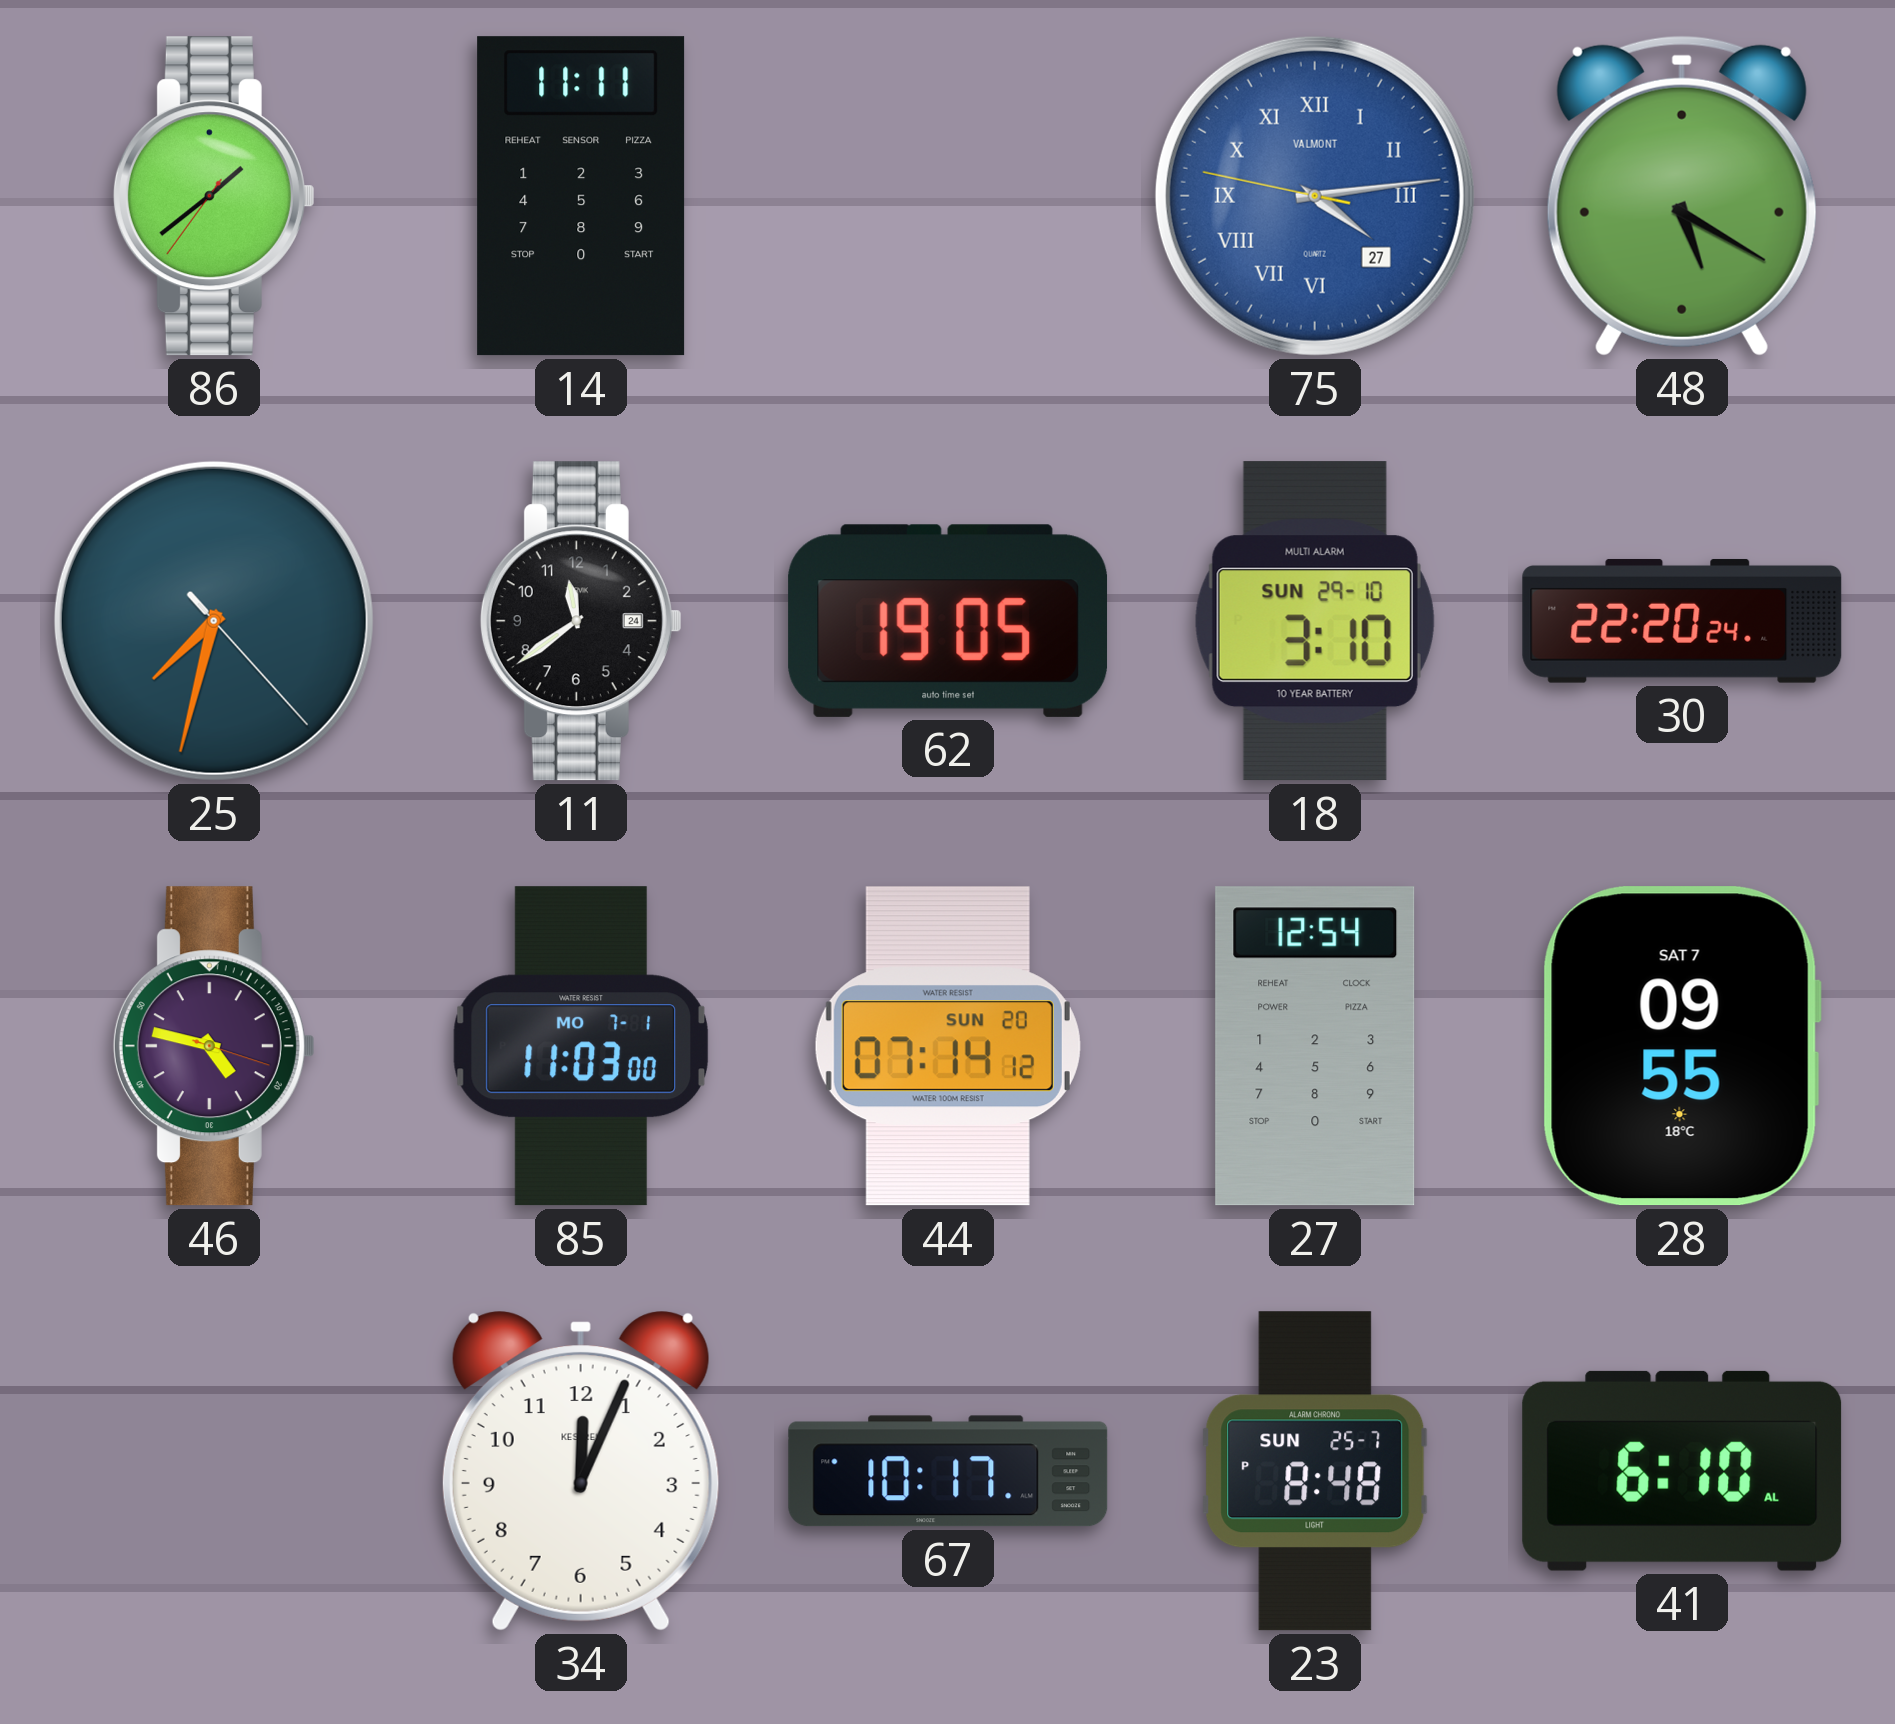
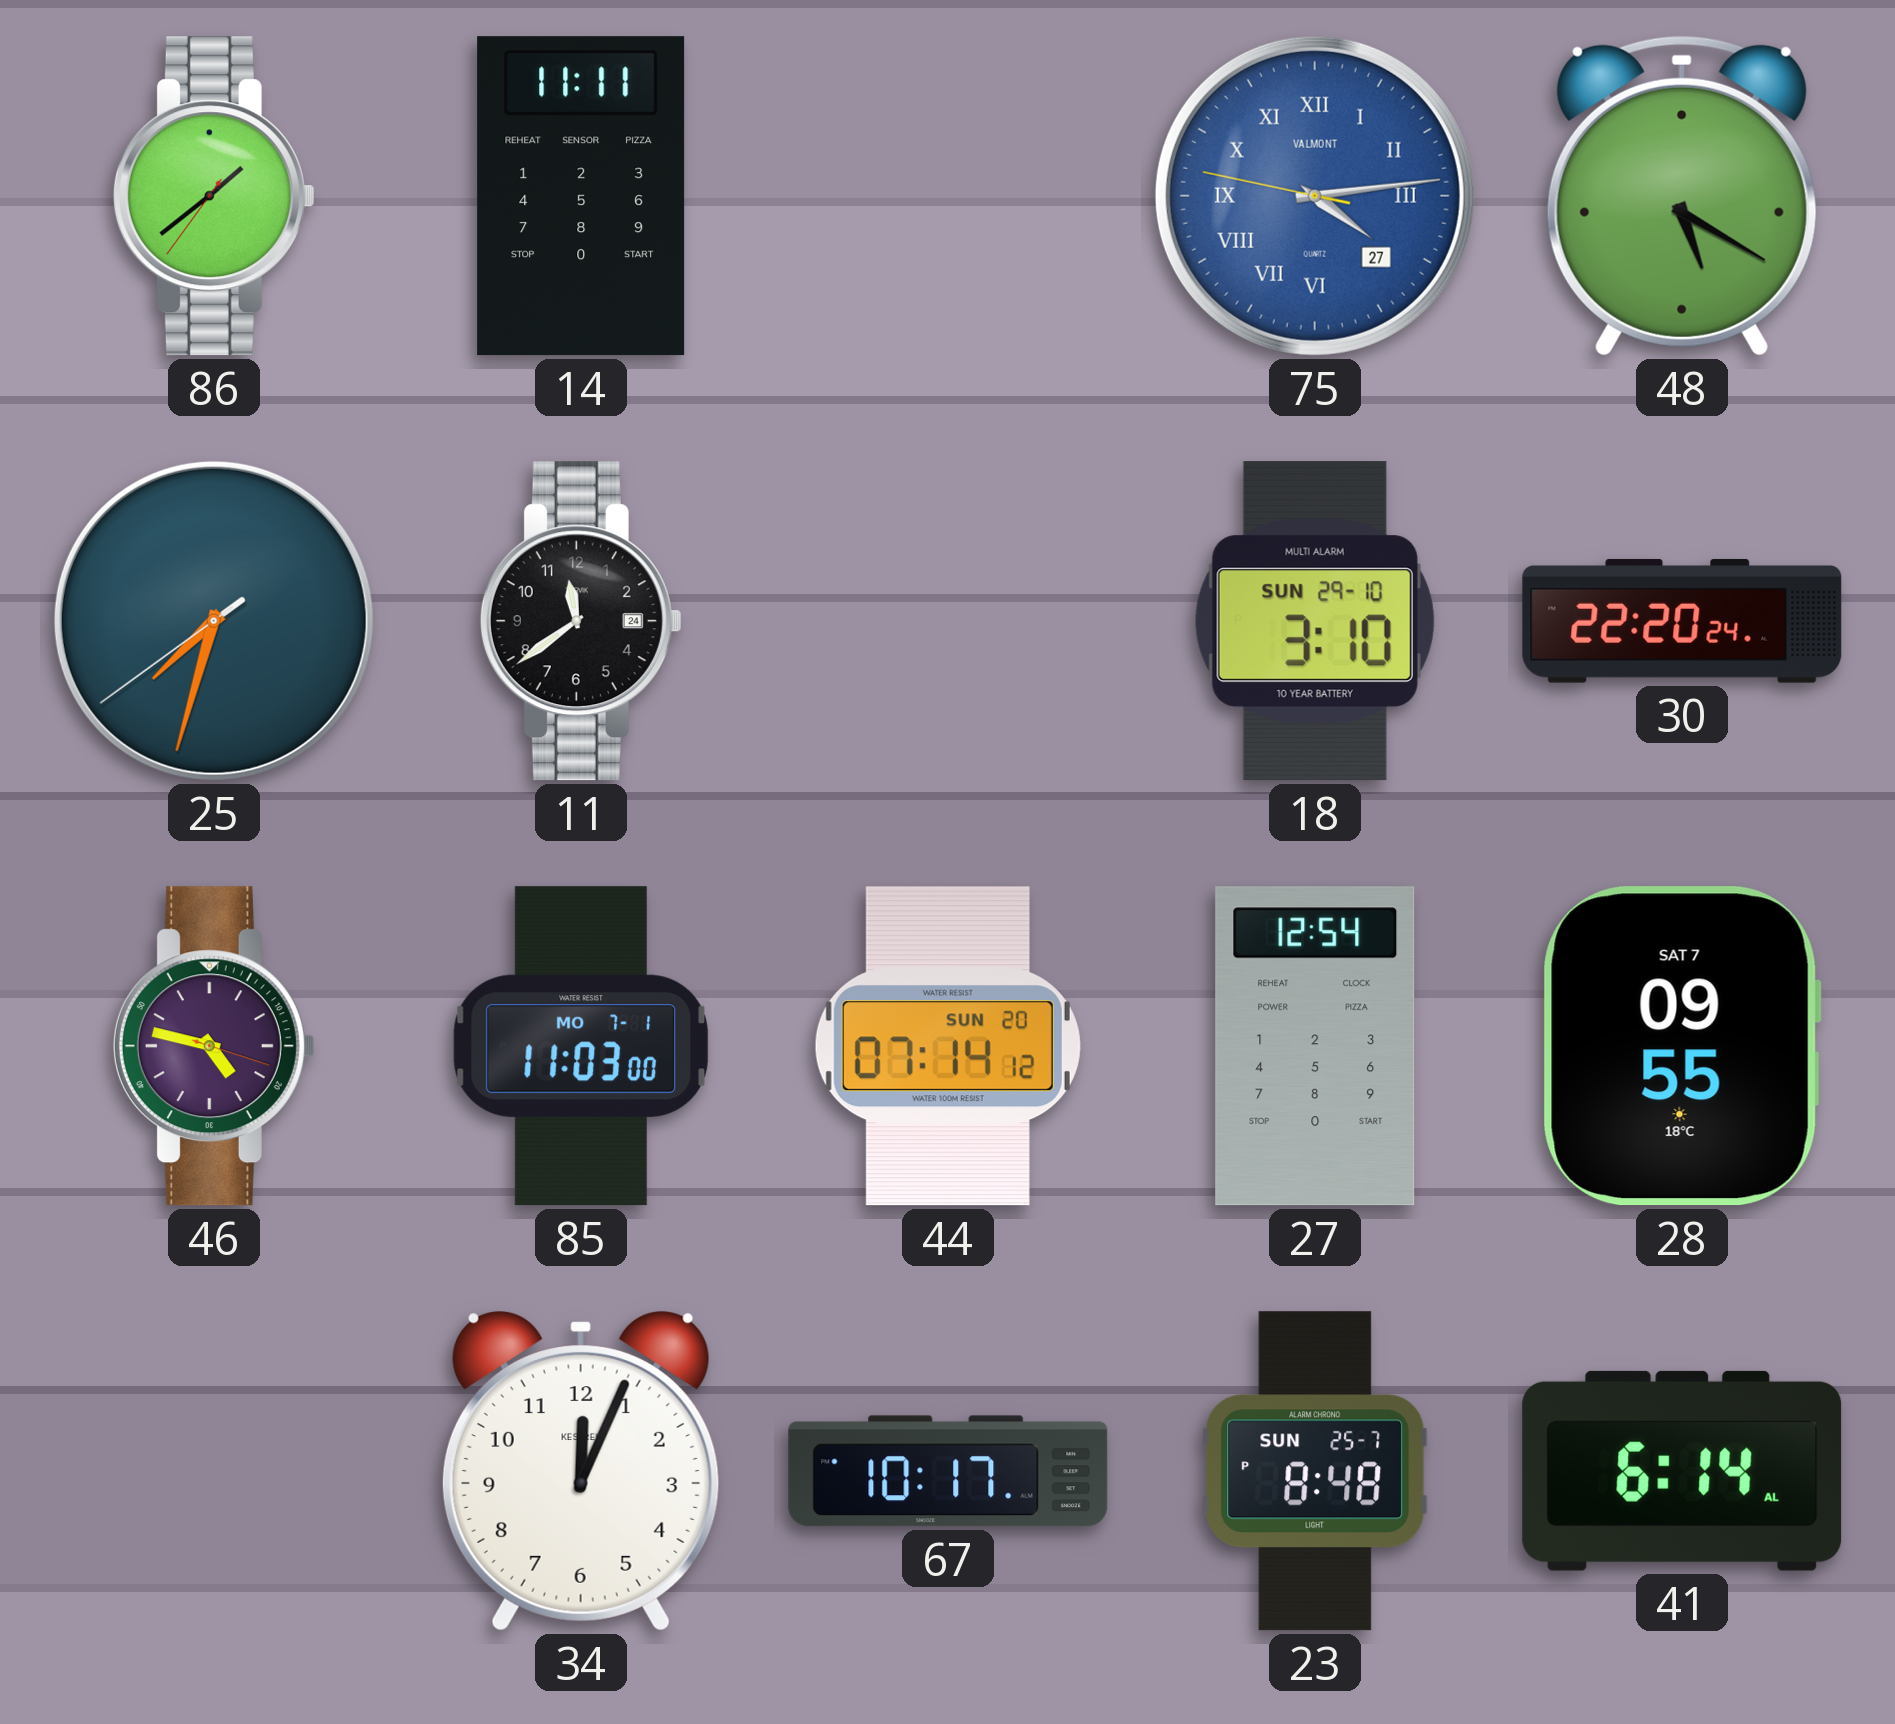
25: 7:32:23 -> 7:32:39 (214, 621)
62: 19:05 -> none (948, 621)
41: 6:10 -> 6:14 (1682, 1471)
